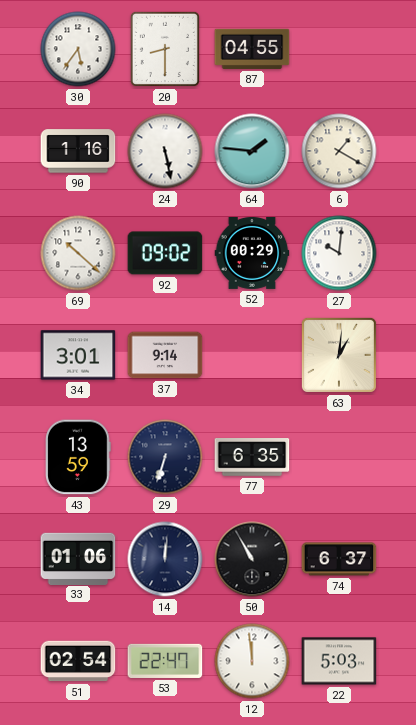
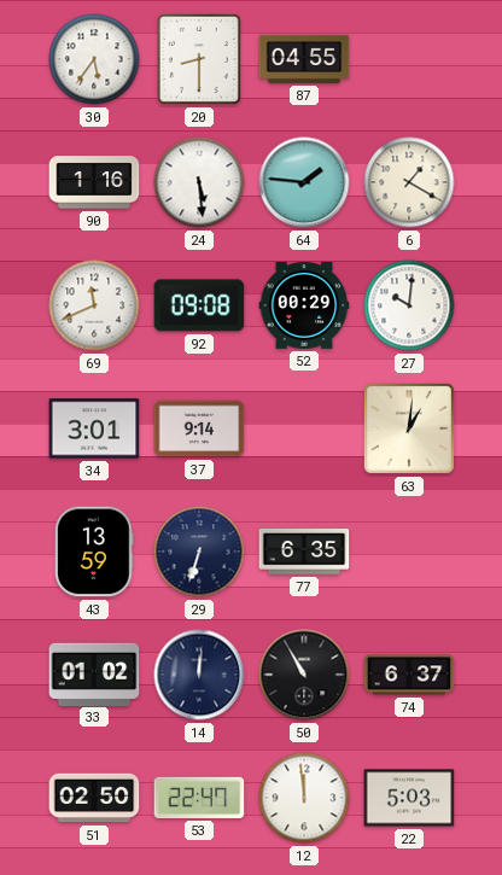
24: 5:28 -> 5:29 (199, 182)
69: 10:22 -> 11:41 (94, 305)
92: 09:02 -> 09:08 (199, 305)
33: 01:06 -> 01:02 (94, 673)
51: 02:54 -> 02:50 (94, 798)
